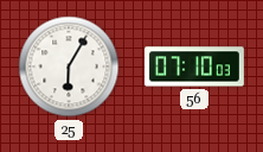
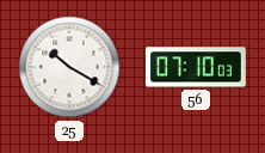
25: 6:05 -> 10:20 (69, 67)
